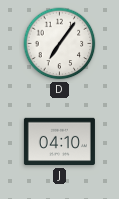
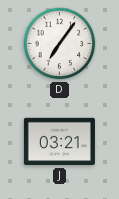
J: 04:10 -> 03:21 (59, 142)
